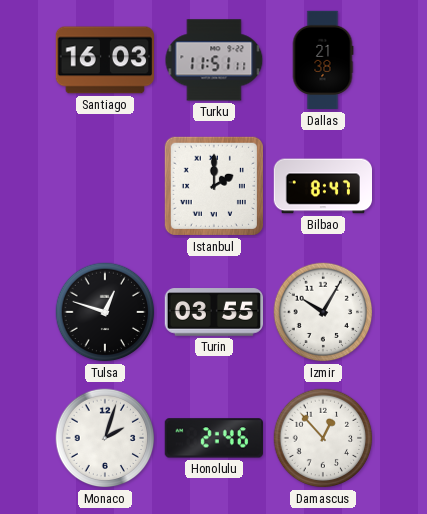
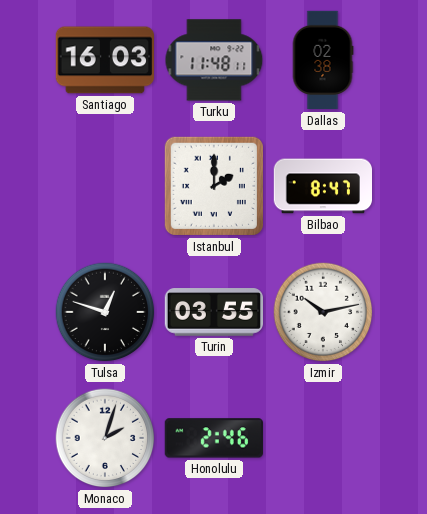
Turku: 11:51 -> 11:48 (214, 60)
Dallas: 21:38 -> 02:38 (323, 60)
Izmir: 10:05 -> 10:13 (323, 312)
Damascus: 12:53 -> none (323, 438)
